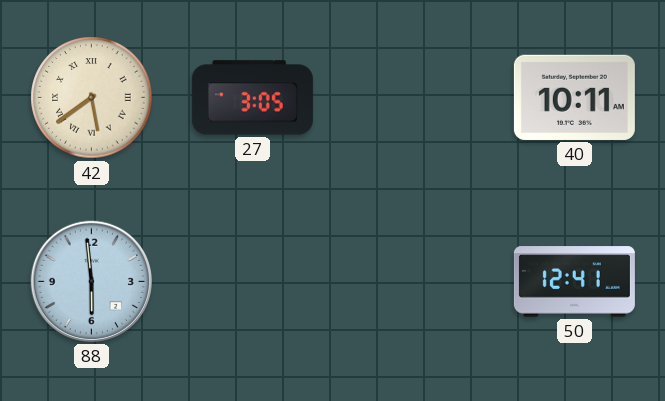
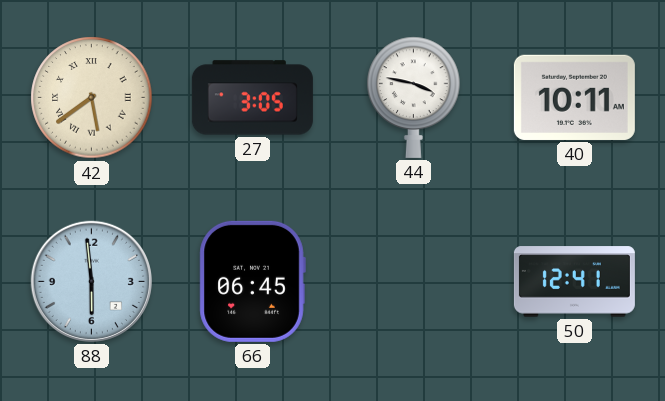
44: none -> 3:47 (414, 97)
66: none -> 06:45 (252, 281)
